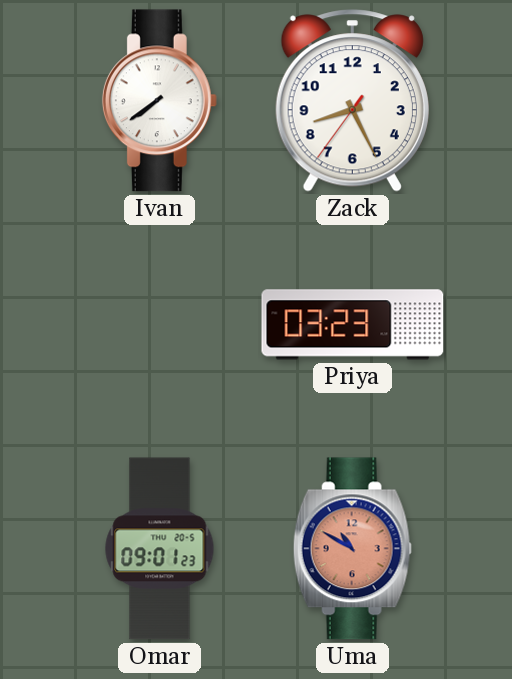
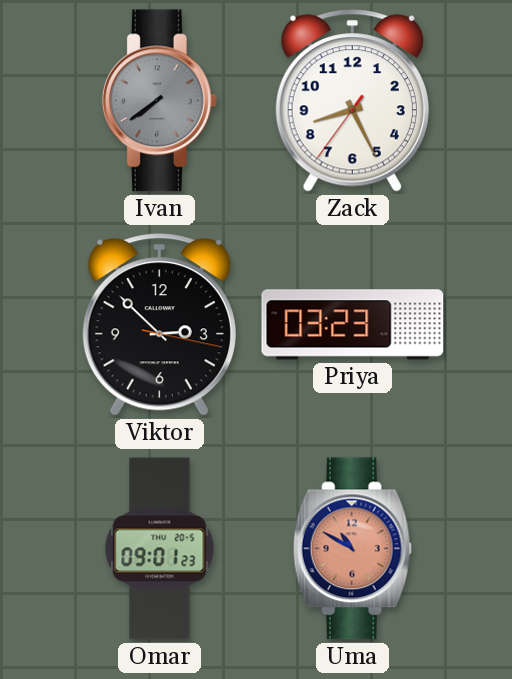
Ivan dial: white -> grey (159, 101)
Viktor: none -> 2:52 (159, 325)
